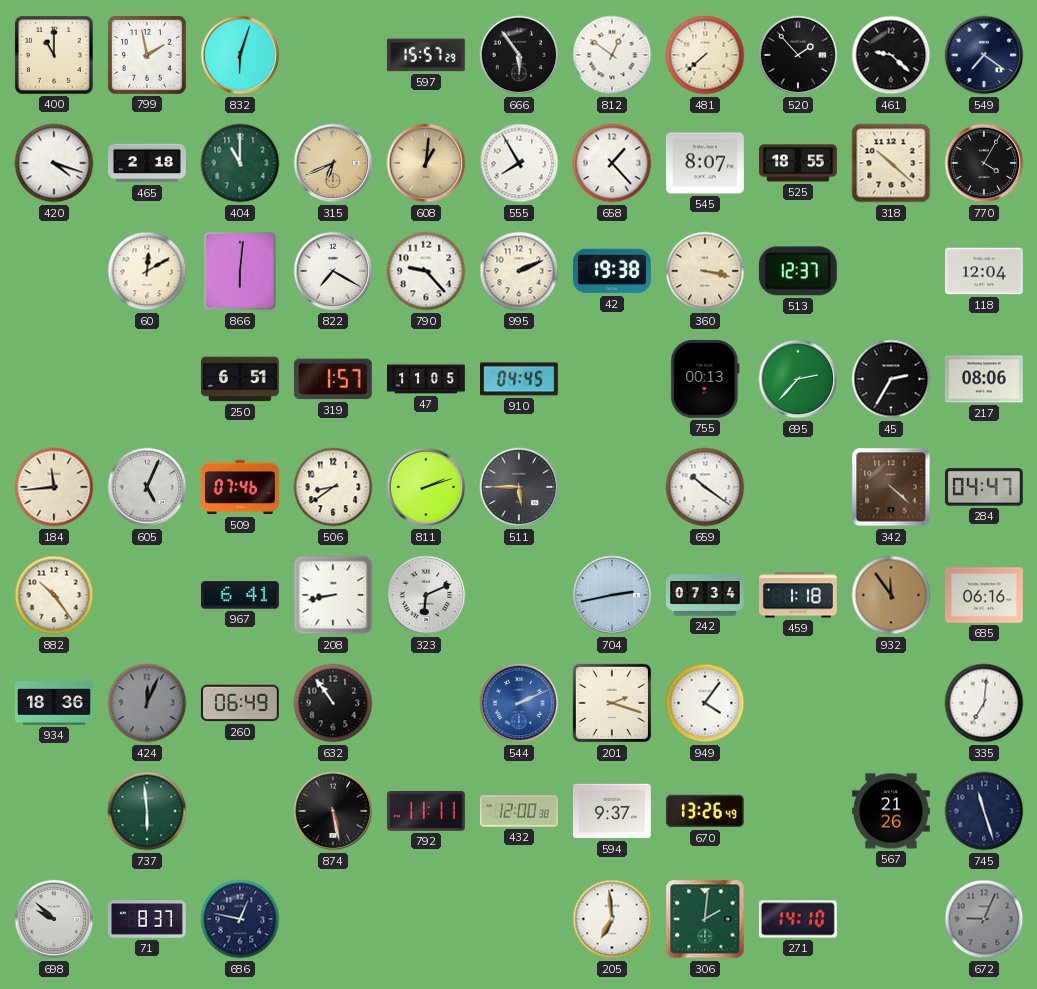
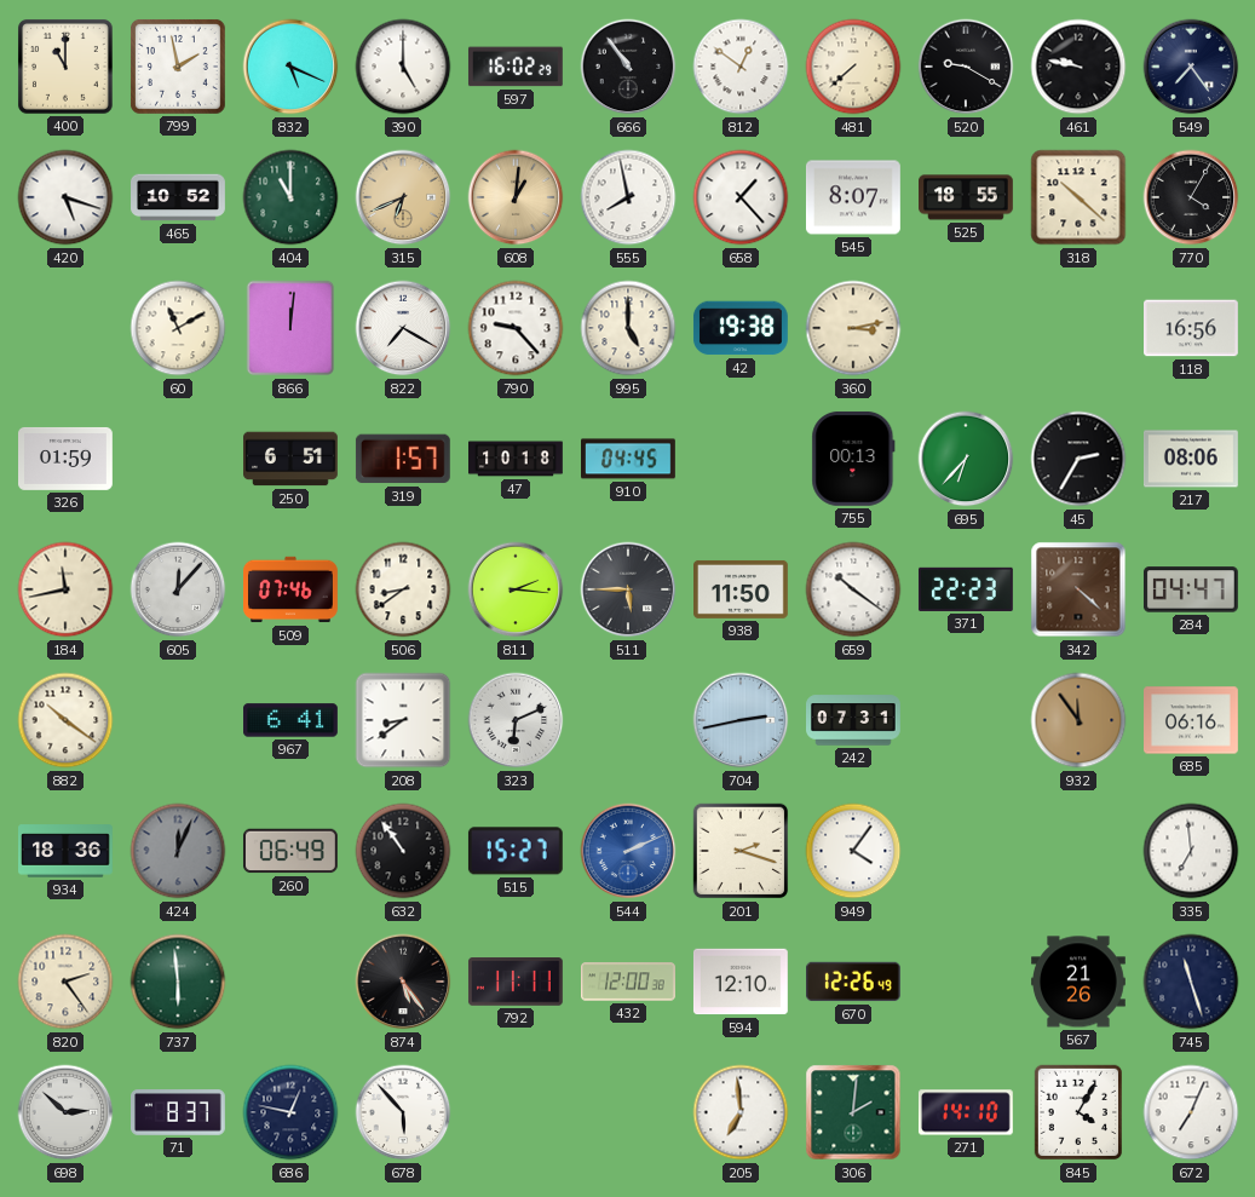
832: 6:03 -> 5:19 (290, 67)
390: none -> 5:00 (403, 67)
597: 15:57 -> 16:02 (516, 67)
666: 5:54 -> 10:54 (628, 67)
520: 1:53 -> 9:20 (966, 67)
461: 9:22 -> 9:47 (1078, 67)
549: 7:21 -> 7:24 (1191, 67)
420: 4:18 -> 5:18 (65, 197)
465: 2:18 -> 10:52 (179, 197)
555: 7:55 -> 7:58 (628, 197)
60: 12:10 -> 11:10 (178, 328)
866: 6:01 -> 12:01 (289, 328)
995: 2:11 -> 5:00 (628, 328)
360: 3:17 -> 3:13 (853, 328)
513: 12:37 -> none (798, 271)
118: 12:04 -> 16:56 (1192, 328)
326: none -> 01:59 (67, 459)
47: 11:05 -> 10:18 (517, 459)
695: 2:37 -> 6:37 (966, 459)
184: 11:44 -> 11:43 (65, 589)
605: 5:04 -> 12:07 (178, 589)
811: 2:12 -> 2:16 (516, 589)
938: none -> 11:50 (742, 589)
371: none -> 22:23 (966, 589)
882: 10:24 -> 10:21 (65, 720)
208: 8:43 -> 8:39 (403, 720)
242: 07:34 -> 07:31 (854, 720)
459: 1:18 -> none (799, 595)
515: none -> 15:27 (516, 851)
335: 7:01 -> 6:59 (1191, 851)
820: none -> 2:24 (65, 982)
874: 5:28 -> 5:24 (403, 982)
594: 9:37 -> 12:10 (741, 982)
670: 13:26 -> 12:26 (854, 982)
698: 9:52 -> 2:52 (65, 1112)
678: none -> 5:53 (403, 1112)
845: none -> 4:05 (1077, 1112)
672: 9:04 -> 7:04 (1191, 1112)
672 dial: grey -> white (1191, 1112)
